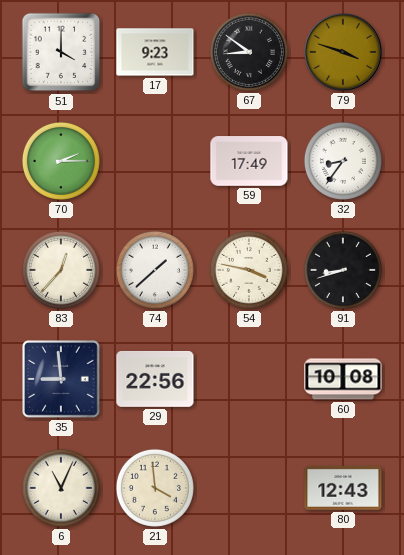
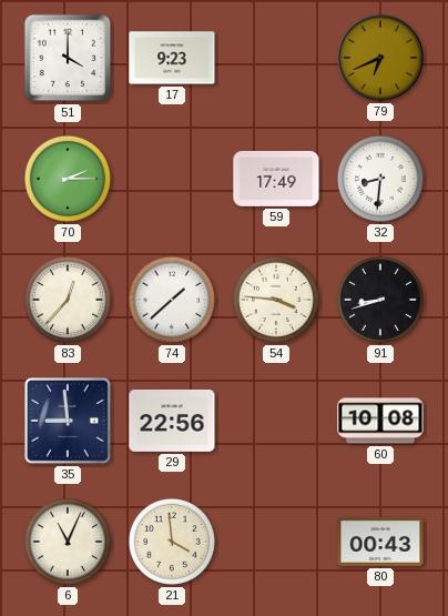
67: 8:51 -> none (249, 52)
79: 3:48 -> 6:41 (380, 58)
32: 8:36 -> 8:31 (380, 179)
54: 3:47 -> 3:46 (276, 300)
80: 12:43 -> 00:43 (380, 542)
